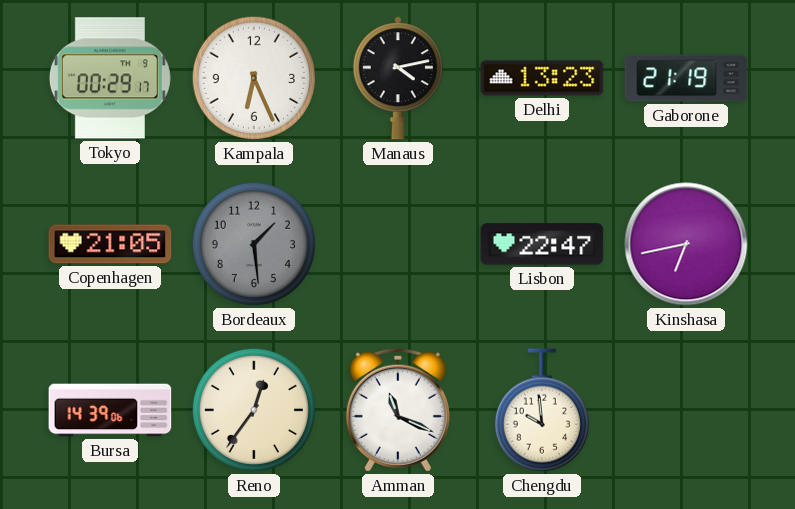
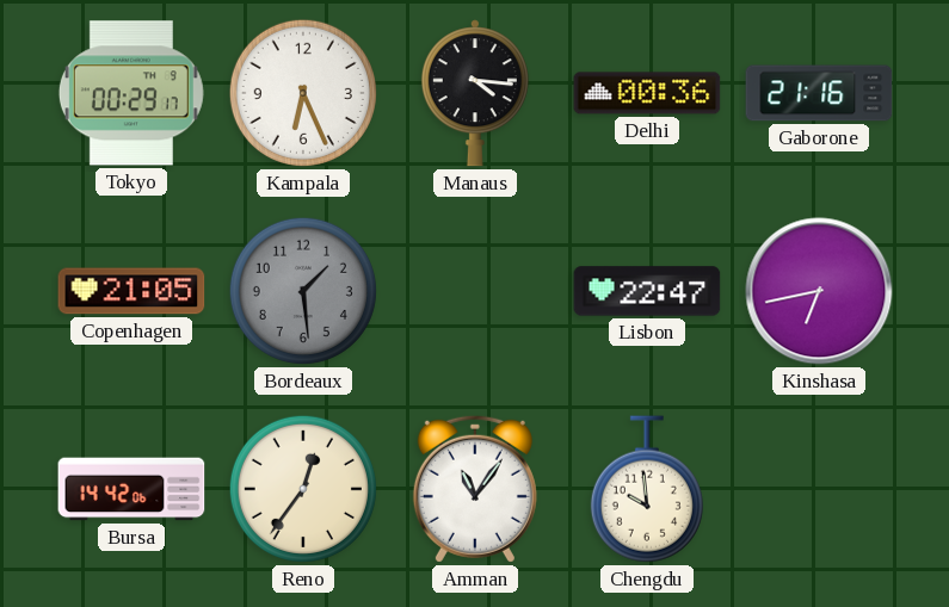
Manaus: 4:13 -> 4:16 (475, 93)
Delhi: 13:23 -> 00:36 (647, 93)
Gaborone: 21:19 -> 21:16 (819, 93)
Bursa: 14:39 -> 14:42 (131, 489)
Amman: 11:19 -> 11:06 (475, 489)
